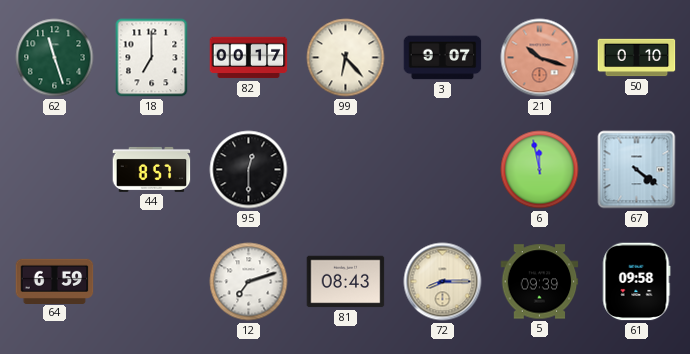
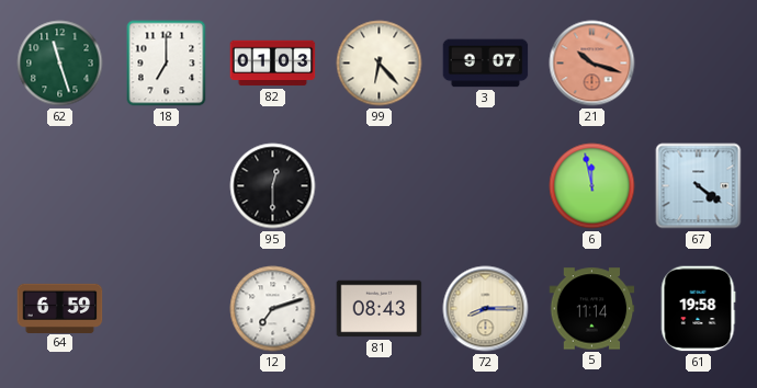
82: 00:17 -> 01:03 (273, 64)
50: 0:10 -> none (637, 58)
44: 8:57 -> none (152, 169)
5: 09:39 -> 11:14 (592, 309)
61: 09:58 -> 19:58 (698, 309)
